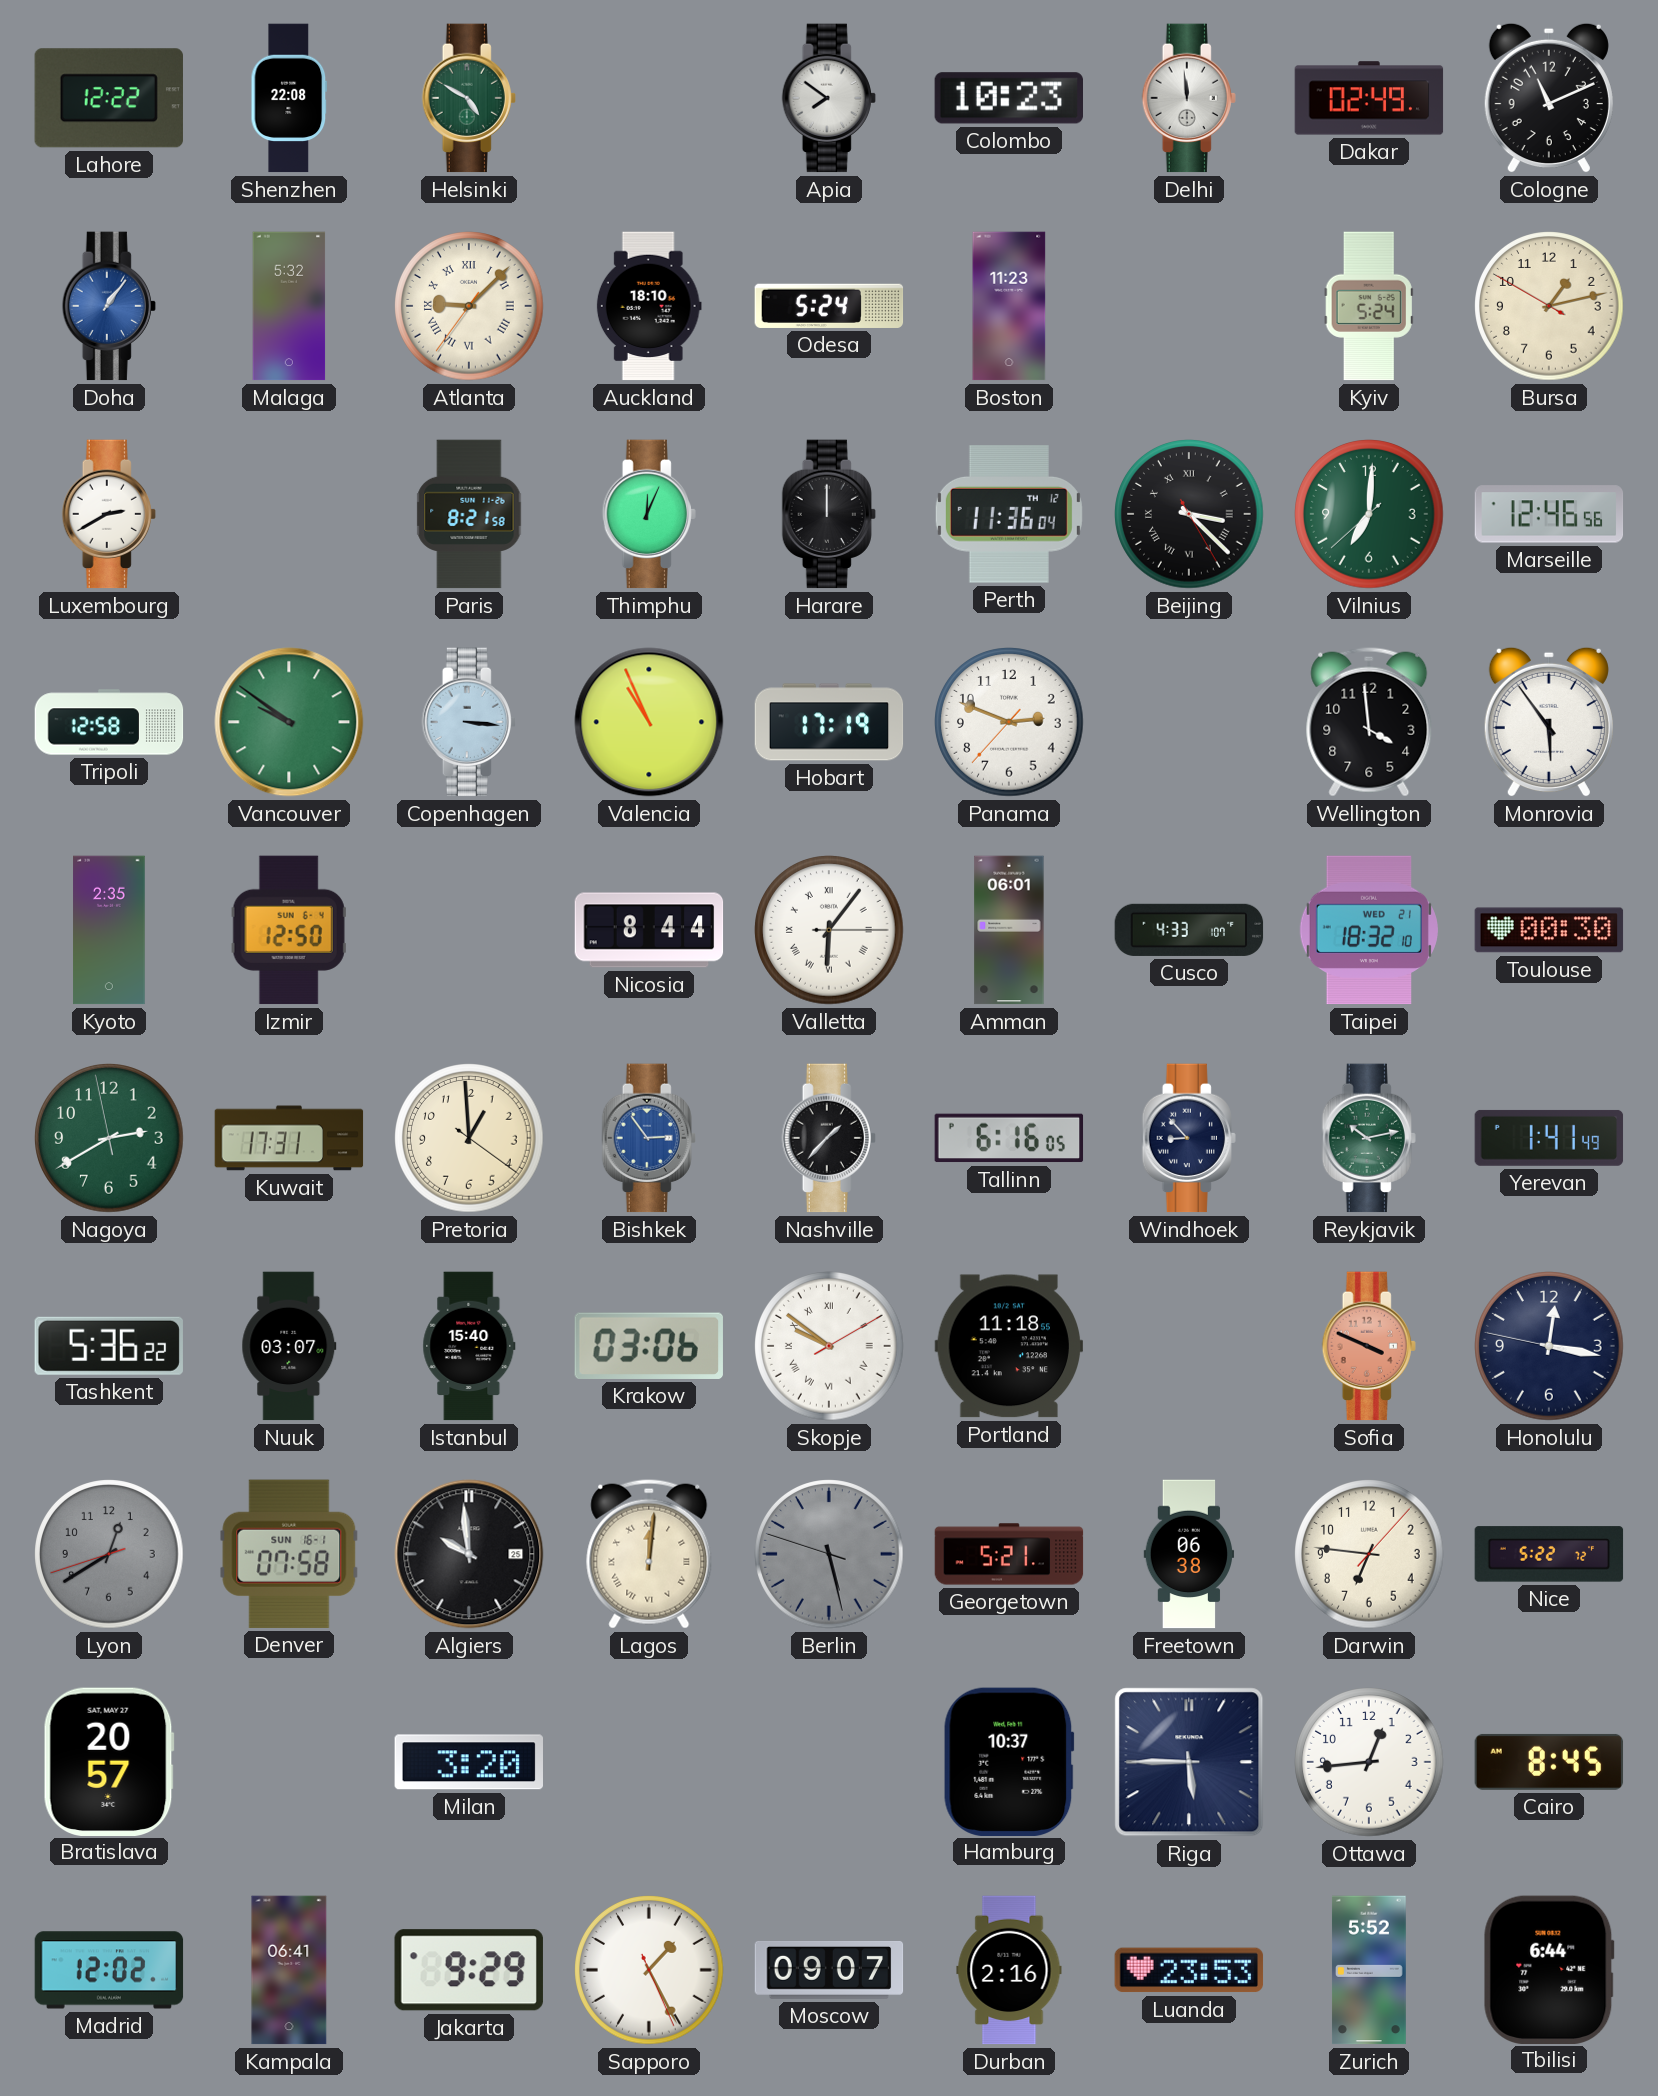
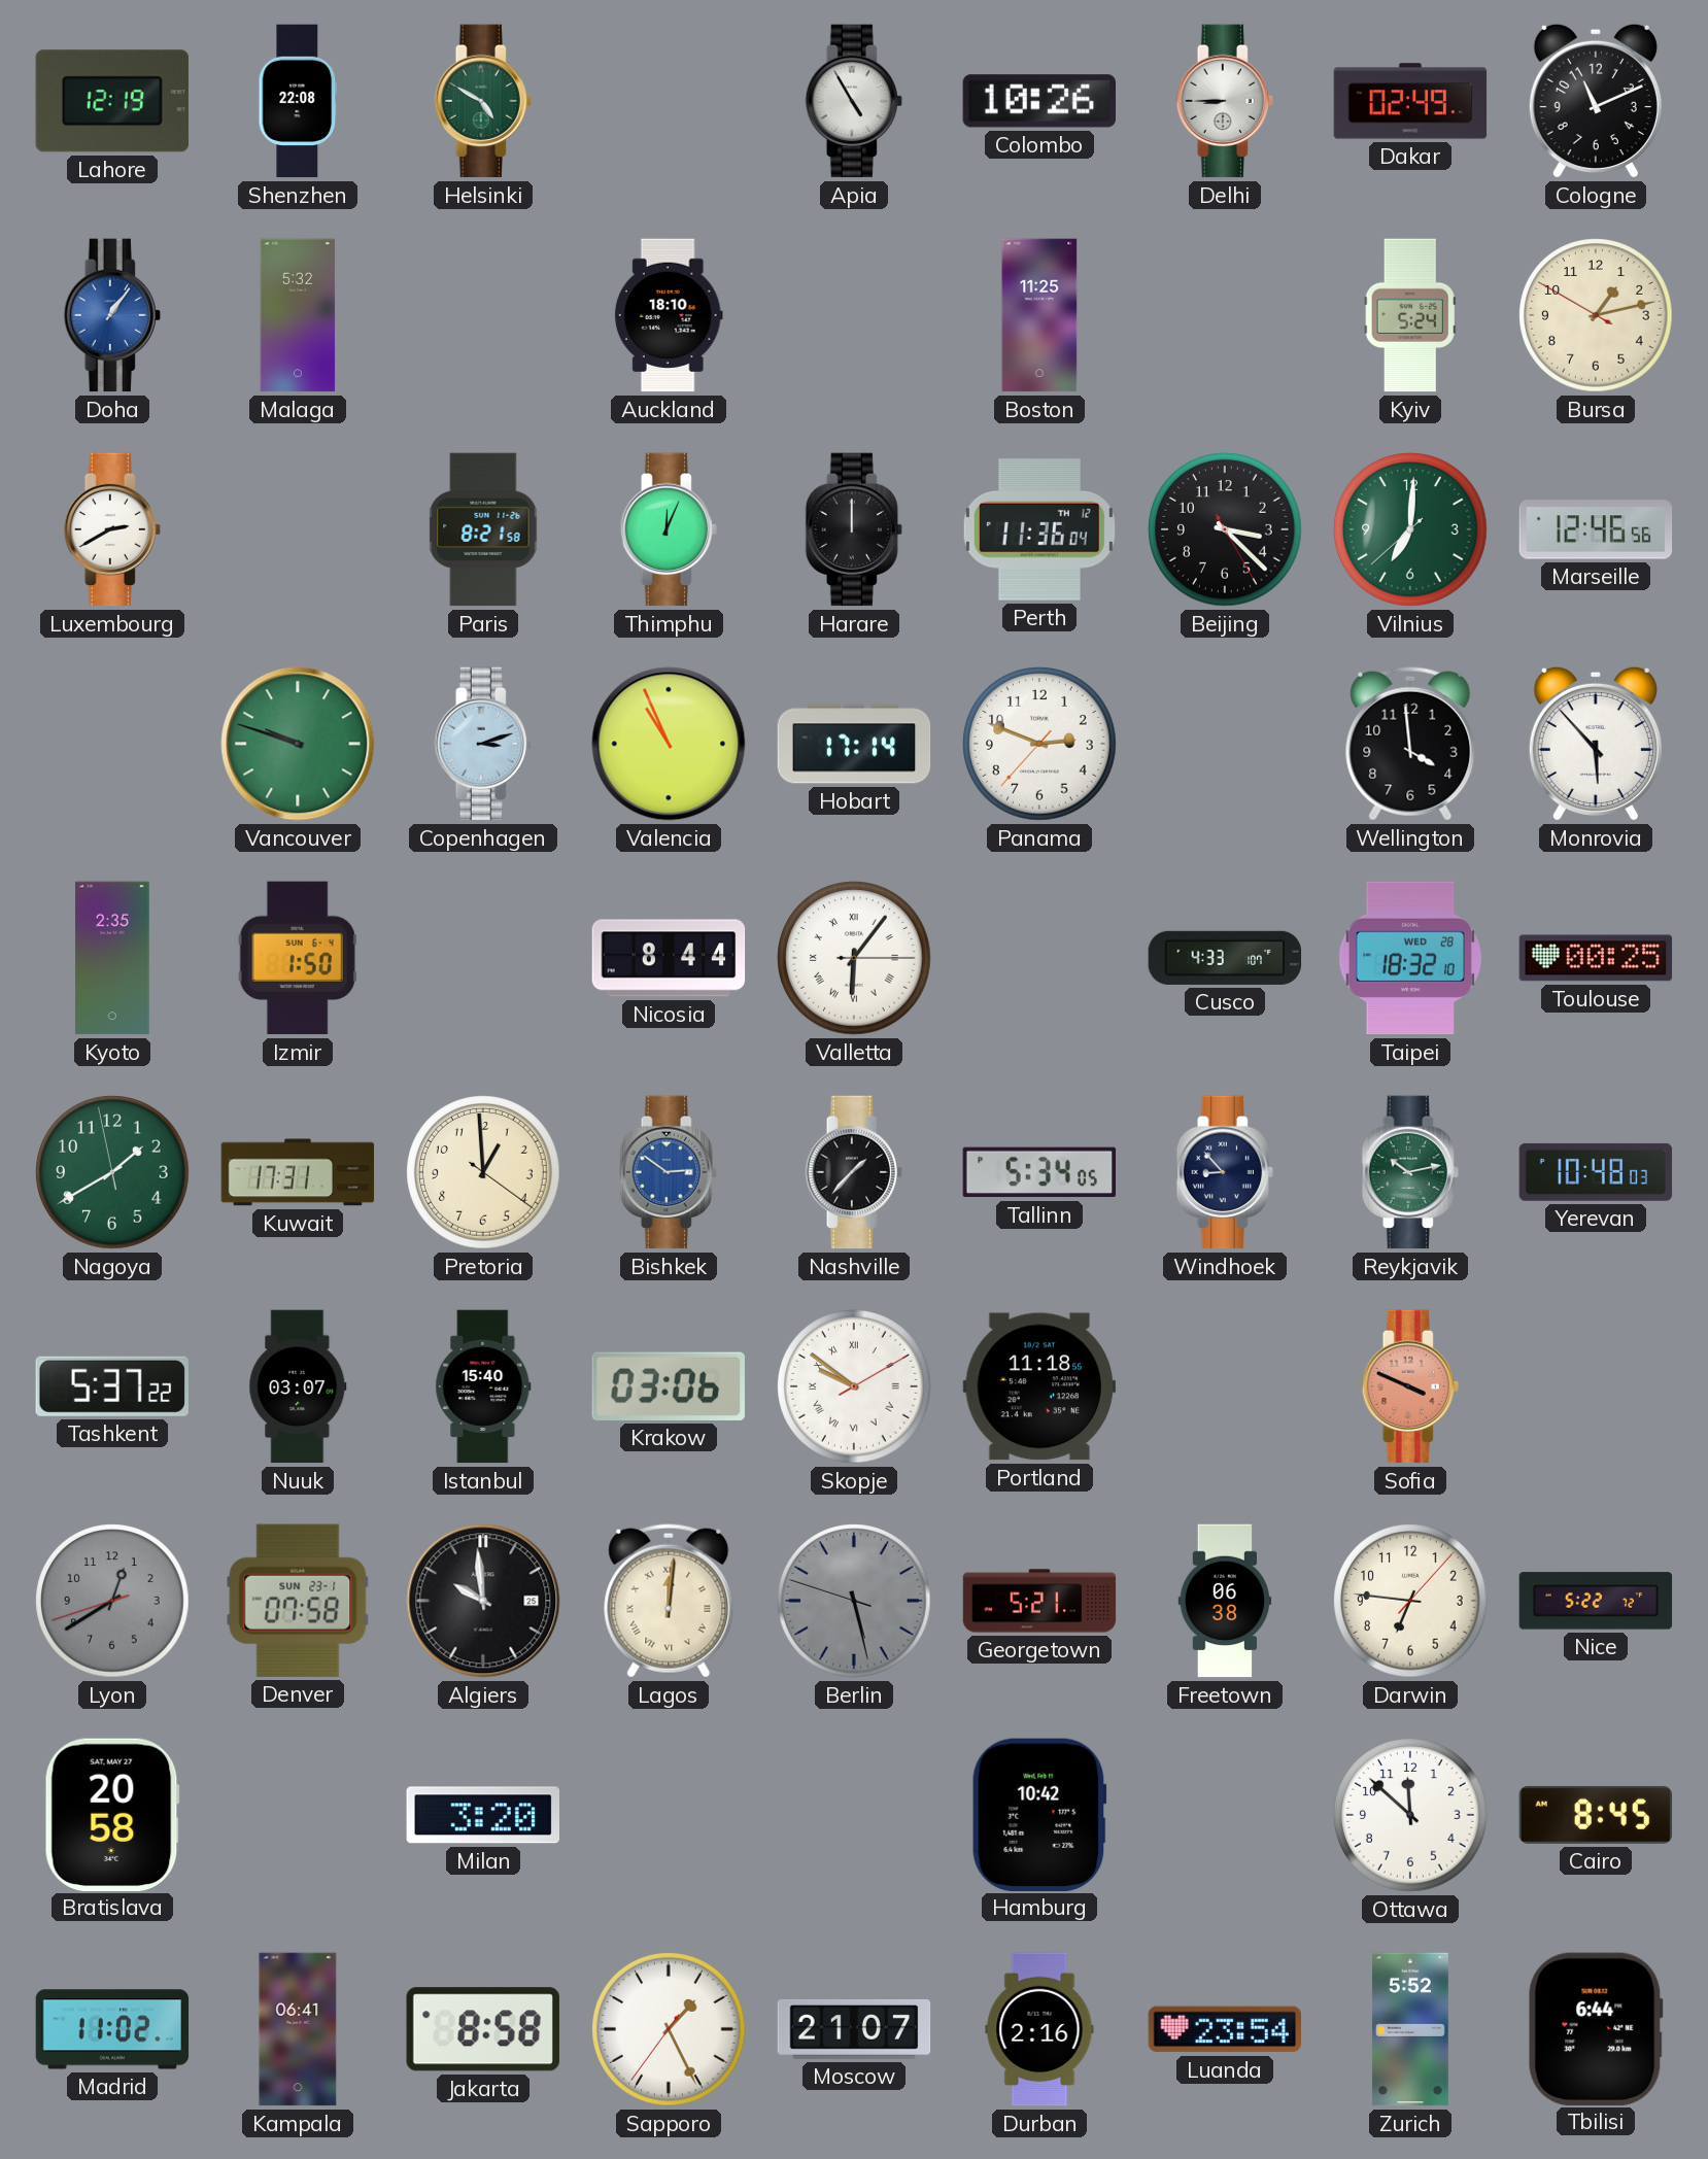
Lahore: 12:22 -> 12:19 (111, 101)
Apia: 7:51 -> 4:55 (854, 101)
Colombo: 10:23 -> 10:26 (1038, 101)
Delhi: 11:59 -> 8:45 (1225, 101)
Atlanta: 9:07 -> none (469, 306)
Odesa: 5:24 -> none (829, 306)
Boston: 11:23 -> 11:25 (1039, 315)
Beijing numerals: Roman -> Arabic (1225, 529)
Tripoli: 12:58 -> none (109, 722)
Vancouver: 9:51 -> 9:48 (298, 744)
Copenhagen: 3:16 -> 3:12 (483, 744)
Hobart: 17:19 -> 17:14 (854, 744)
Monrovia: 5:54 -> 5:53 (1596, 744)
Izmir: 12:50 -> 1:50 (298, 958)
Amman: 06:01 -> none (1009, 930)
Taipei date: WED 21 -> WED 28 (1410, 958)
Toulouse: 00:30 -> 00:25 (1596, 958)
Nagoya: 2:39 -> 1:39 (112, 1172)
Bishkek: 2:54 -> 2:51 (669, 1172)
Tallinn: 6:16 -> 5:34 (1039, 1172)
Yerevan: 1:41 -> 10:48 (1596, 1172)
Tashkent: 5:36 -> 5:37 (112, 1386)
Honolulu: 12:16 -> none (1549, 1346)
Denver date: SUN 16-1 -> SUN 23-1 (298, 1601)
Bratislava: 20:57 -> 20:58 (112, 1814)
Hamburg: 10:37 -> 10:42 (1039, 1814)
Riga: 5:45 -> none (1189, 1762)
Ottawa: 12:44 -> 11:52 (1410, 1815)
Madrid: 12:02 -> 11:02 (112, 2029)
Jakarta: 9:29 -> 8:58 (483, 2029)
Sapporo: 1:25:26 -> 1:25:36 (669, 2029)
Moscow: 09:07 -> 21:07 (854, 2029)
Luanda: 23:53 -> 23:54 (1225, 2029)
